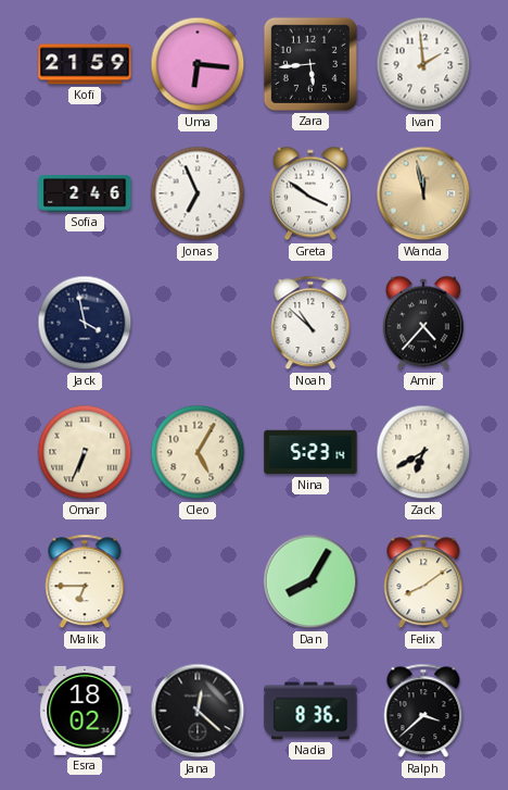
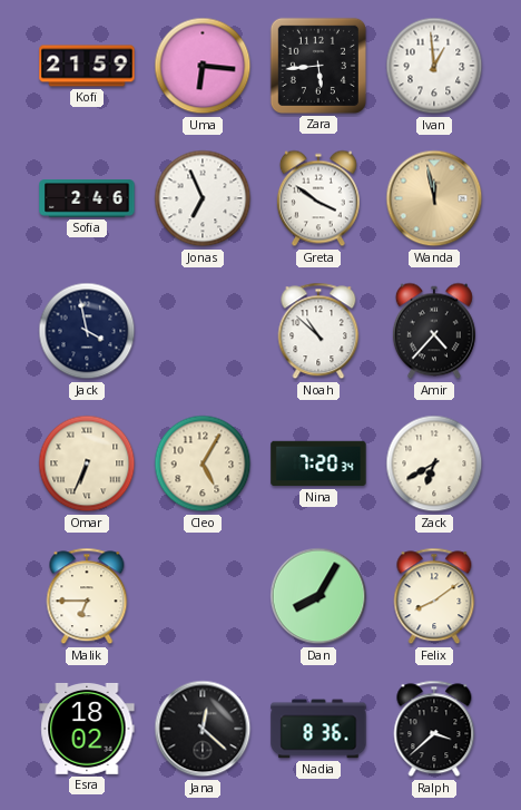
Ivan: 1:59 -> 12:59 (434, 66)
Nina: 5:23 -> 7:20 (318, 463)
